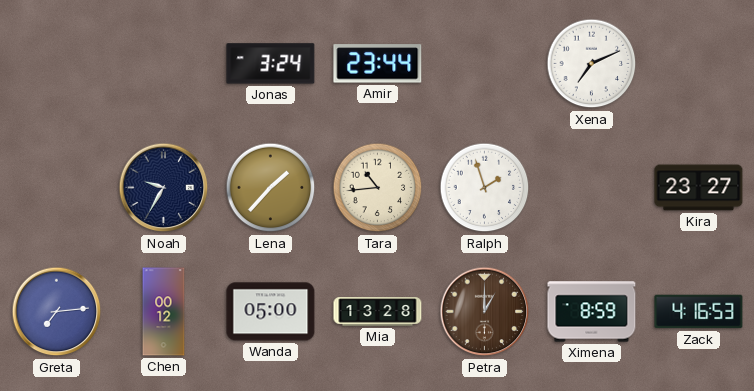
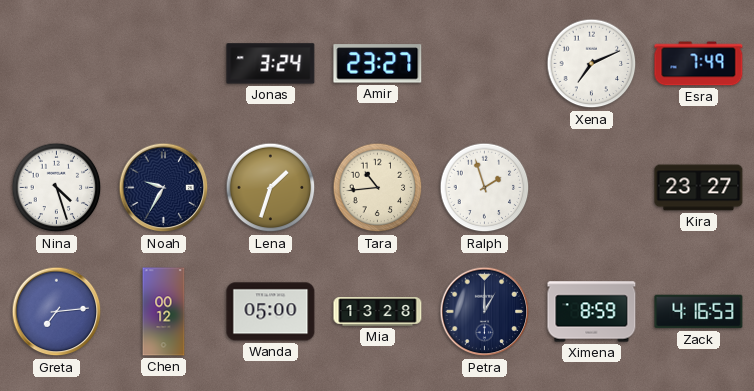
Amir: 23:44 -> 23:27 (378, 64)
Esra: none -> 7:49 (699, 64)
Nina: none -> 4:27 (57, 188)
Lena: 1:37 -> 1:33 (271, 188)
Petra dial: brown -> navy (485, 312)
